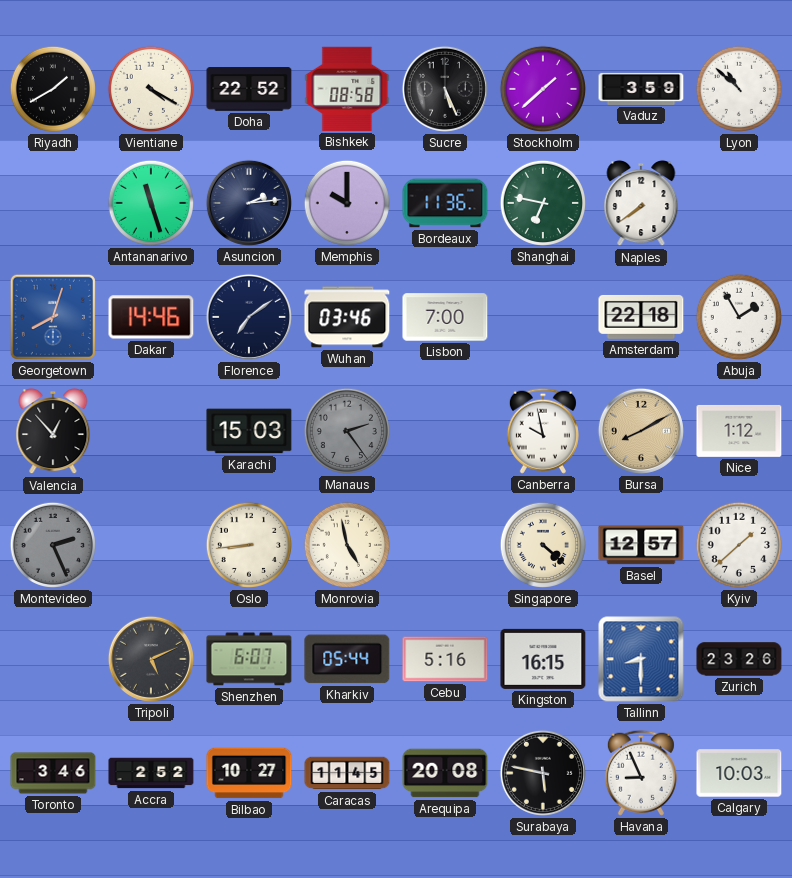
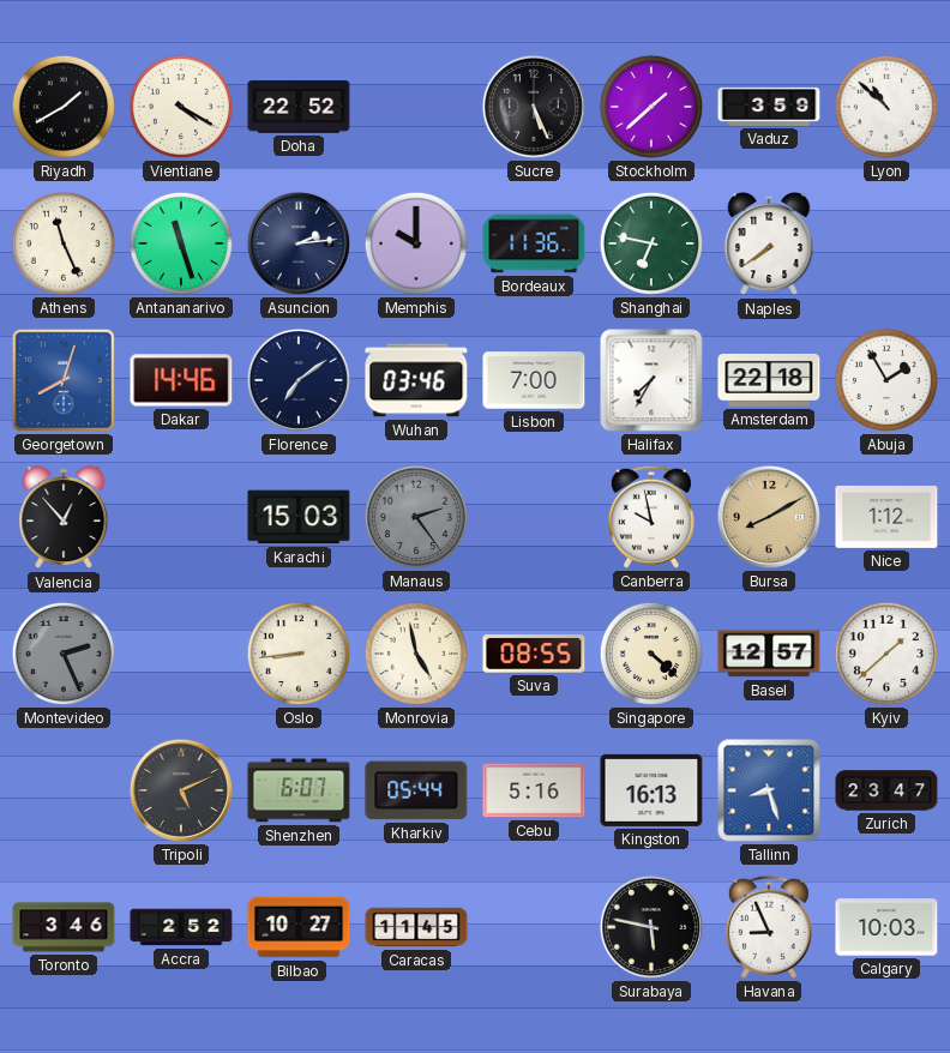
Bishkek: 08:58 -> none (347, 89)
Athens: none -> 11:26 (64, 243)
Halifax: none -> 7:35 (651, 380)
Suva: none -> 08:55 (534, 654)
Kingston: 16:15 -> 16:13 (651, 790)
Tallinn: 8:30 -> 8:27 (769, 790)
Zurich: 23:26 -> 23:47 (886, 790)
Arequipa: 20:08 -> none (445, 773)
